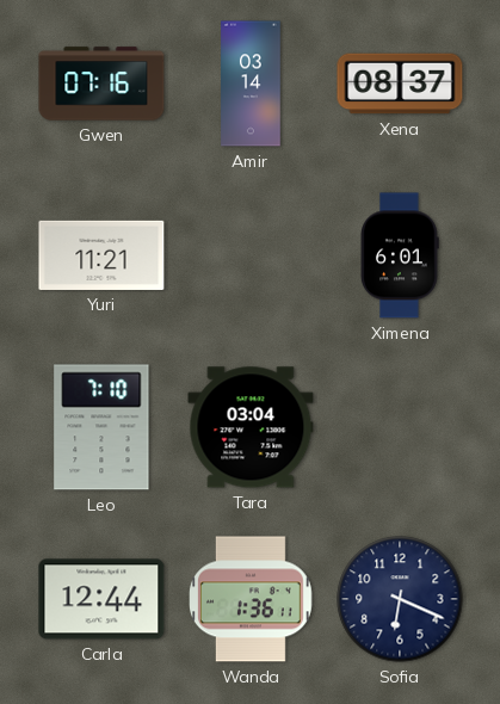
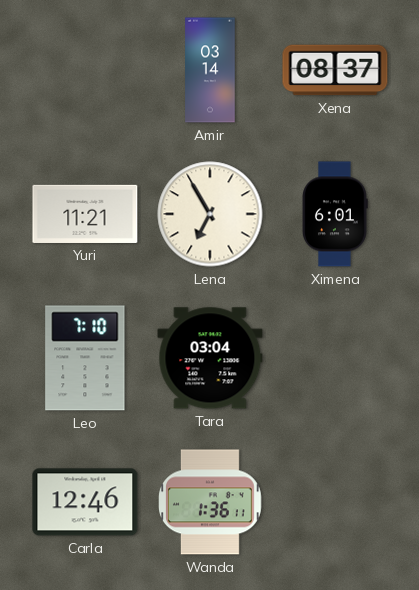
Gwen: 07:16 -> none (101, 84)
Lena: none -> 6:55 (210, 214)
Carla: 12:44 -> 12:46 (85, 502)
Sofia: 6:19 -> none (400, 599)
